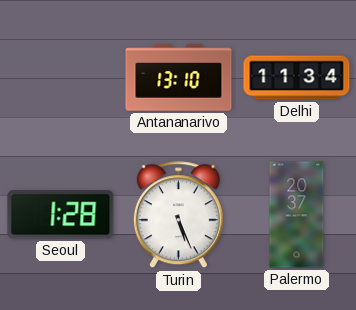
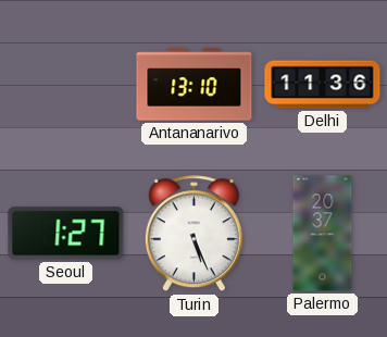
Delhi: 11:34 -> 11:36 (323, 85)
Seoul: 1:28 -> 1:27 (66, 234)
